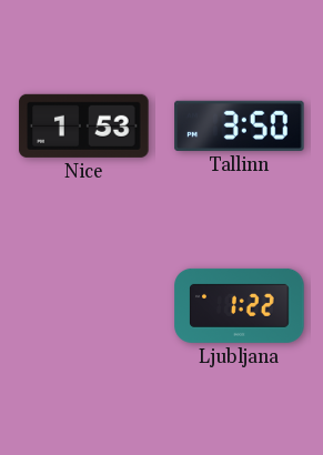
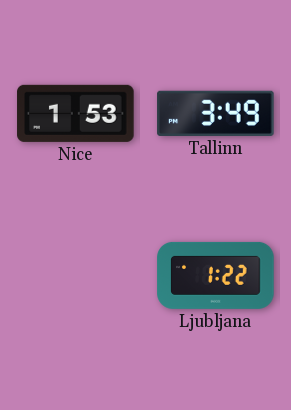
Tallinn: 3:50 -> 3:49 (216, 113)
